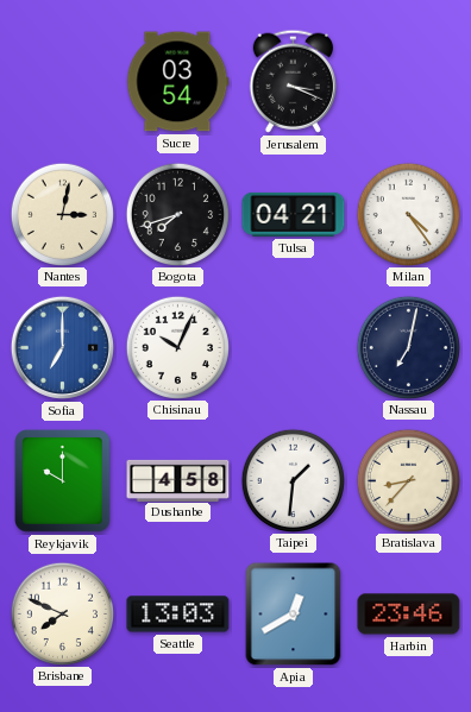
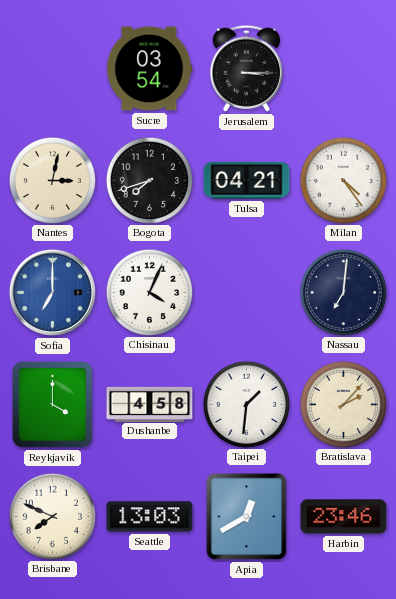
Jerusalem: 3:19 -> 3:15 (246, 68)
Chisinau: 10:04 -> 4:04 (149, 292)
Nassau: 7:02 -> 7:01 (343, 292)
Reykjavik: 10:00 -> 4:00 (53, 405)
Bratislava: 8:37 -> 2:07 (343, 404)
